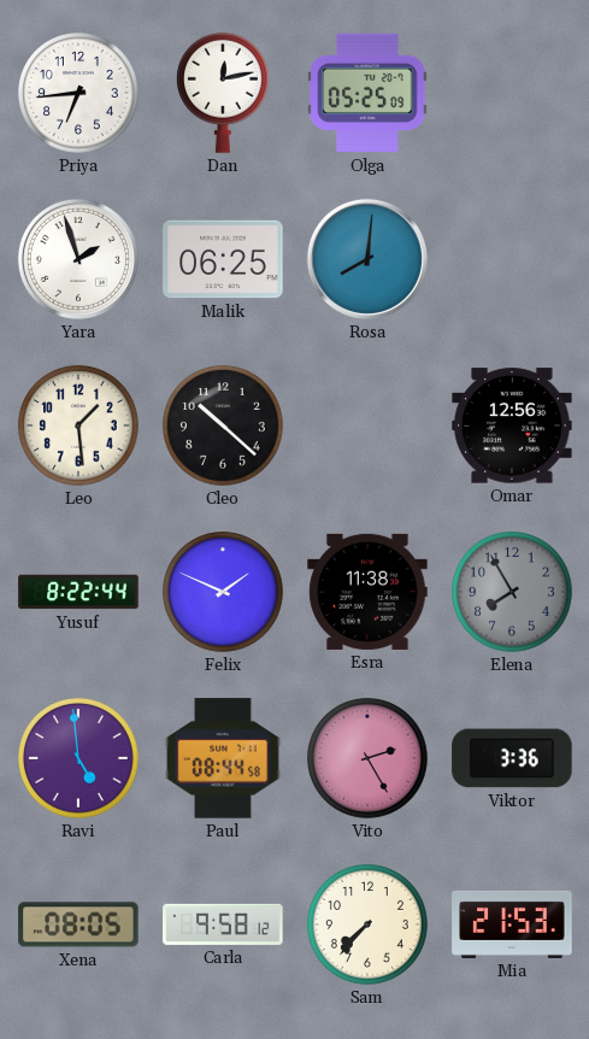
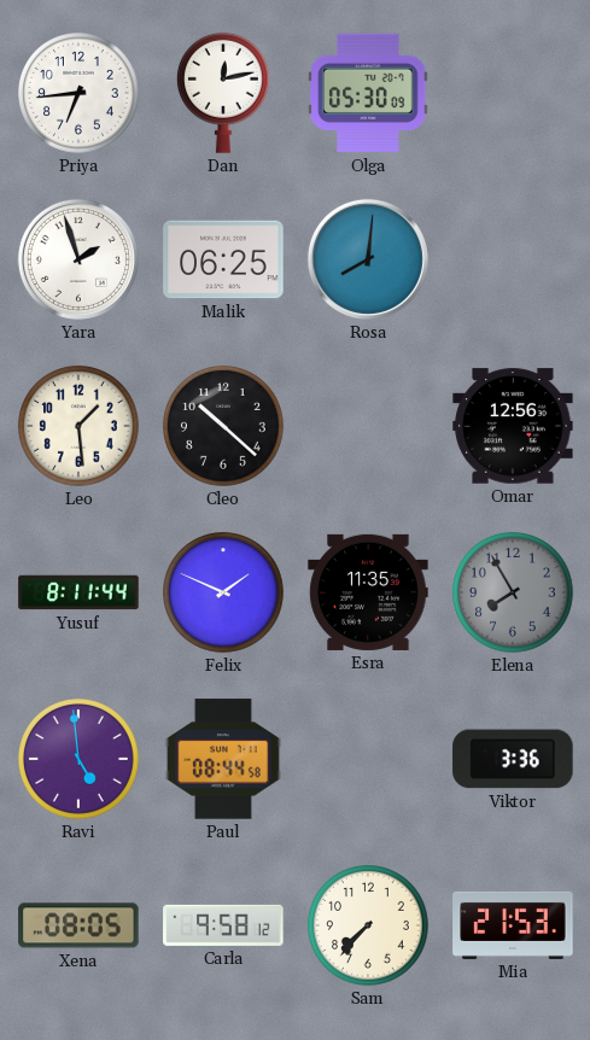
Olga: 05:25 -> 05:30 (368, 93)
Yusuf: 8:22 -> 8:11 (78, 592)
Esra: 11:38 -> 11:35 (368, 592)
Vito: 2:25 -> none (369, 759)
